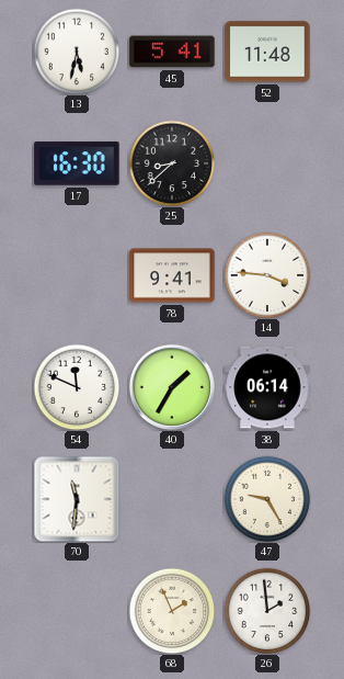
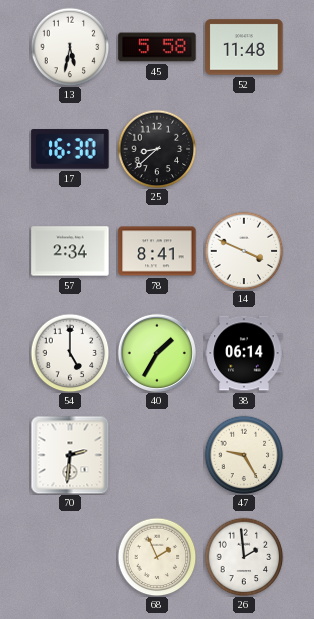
45: 5:41 -> 5:58 (157, 47)
57: none -> 2:34 (70, 251)
78: 9:41 -> 8:41 (157, 251)
14: 3:46 -> 3:49 (244, 251)
54: 11:49 -> 5:00 (70, 353)
70: 11:31 -> 2:31 (70, 455)
